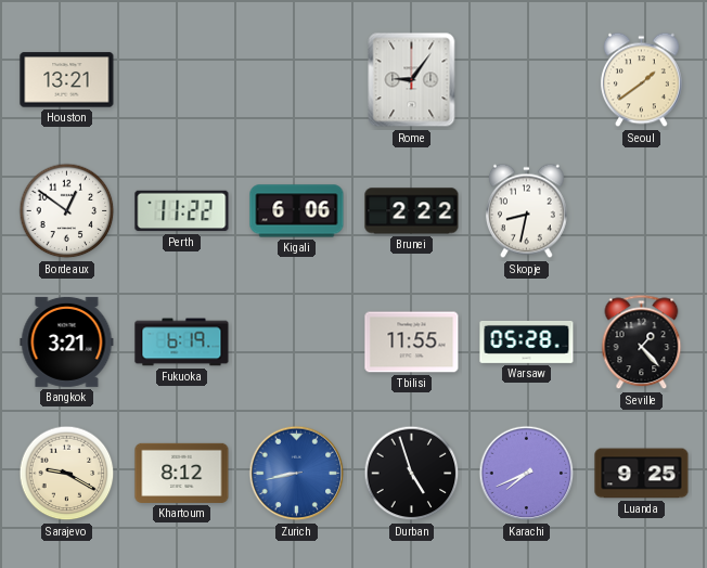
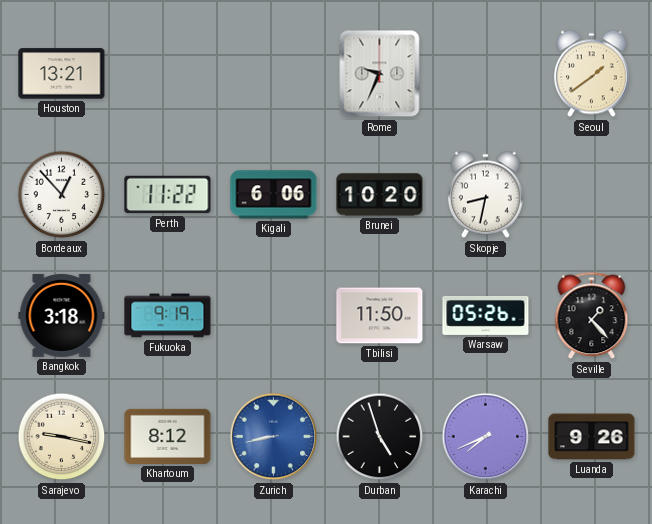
Rome: 9:06 -> 9:34 (380, 74)
Bordeaux: 12:51 -> 12:53 (62, 195)
Brunei: 2:22 -> 10:20 (380, 195)
Bangkok: 3:21 -> 3:18 (62, 315)
Fukuoka: 6:19 -> 9:19 (168, 316)
Tbilisi: 11:55 -> 11:50 (380, 316)
Warsaw: 05:28 -> 05:26 (486, 315)
Sarajevo: 9:20 -> 9:17 (62, 437)
Luanda: 9:25 -> 9:26 (592, 437)
